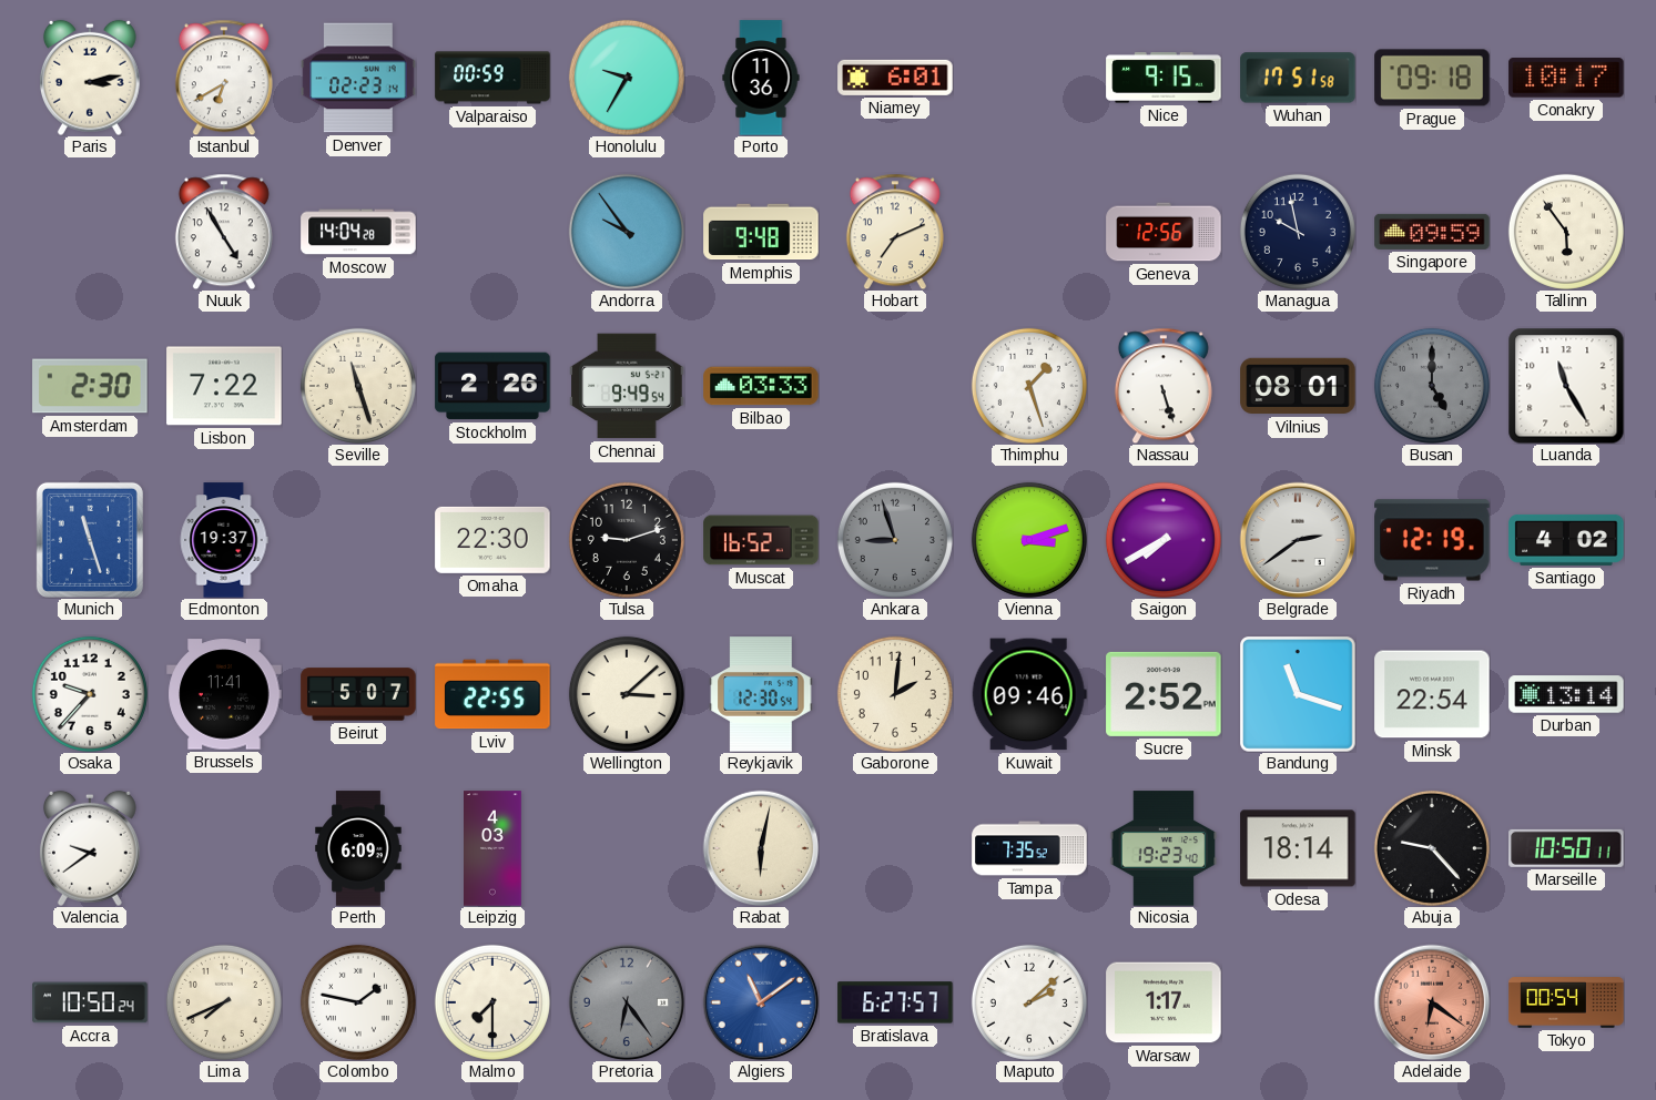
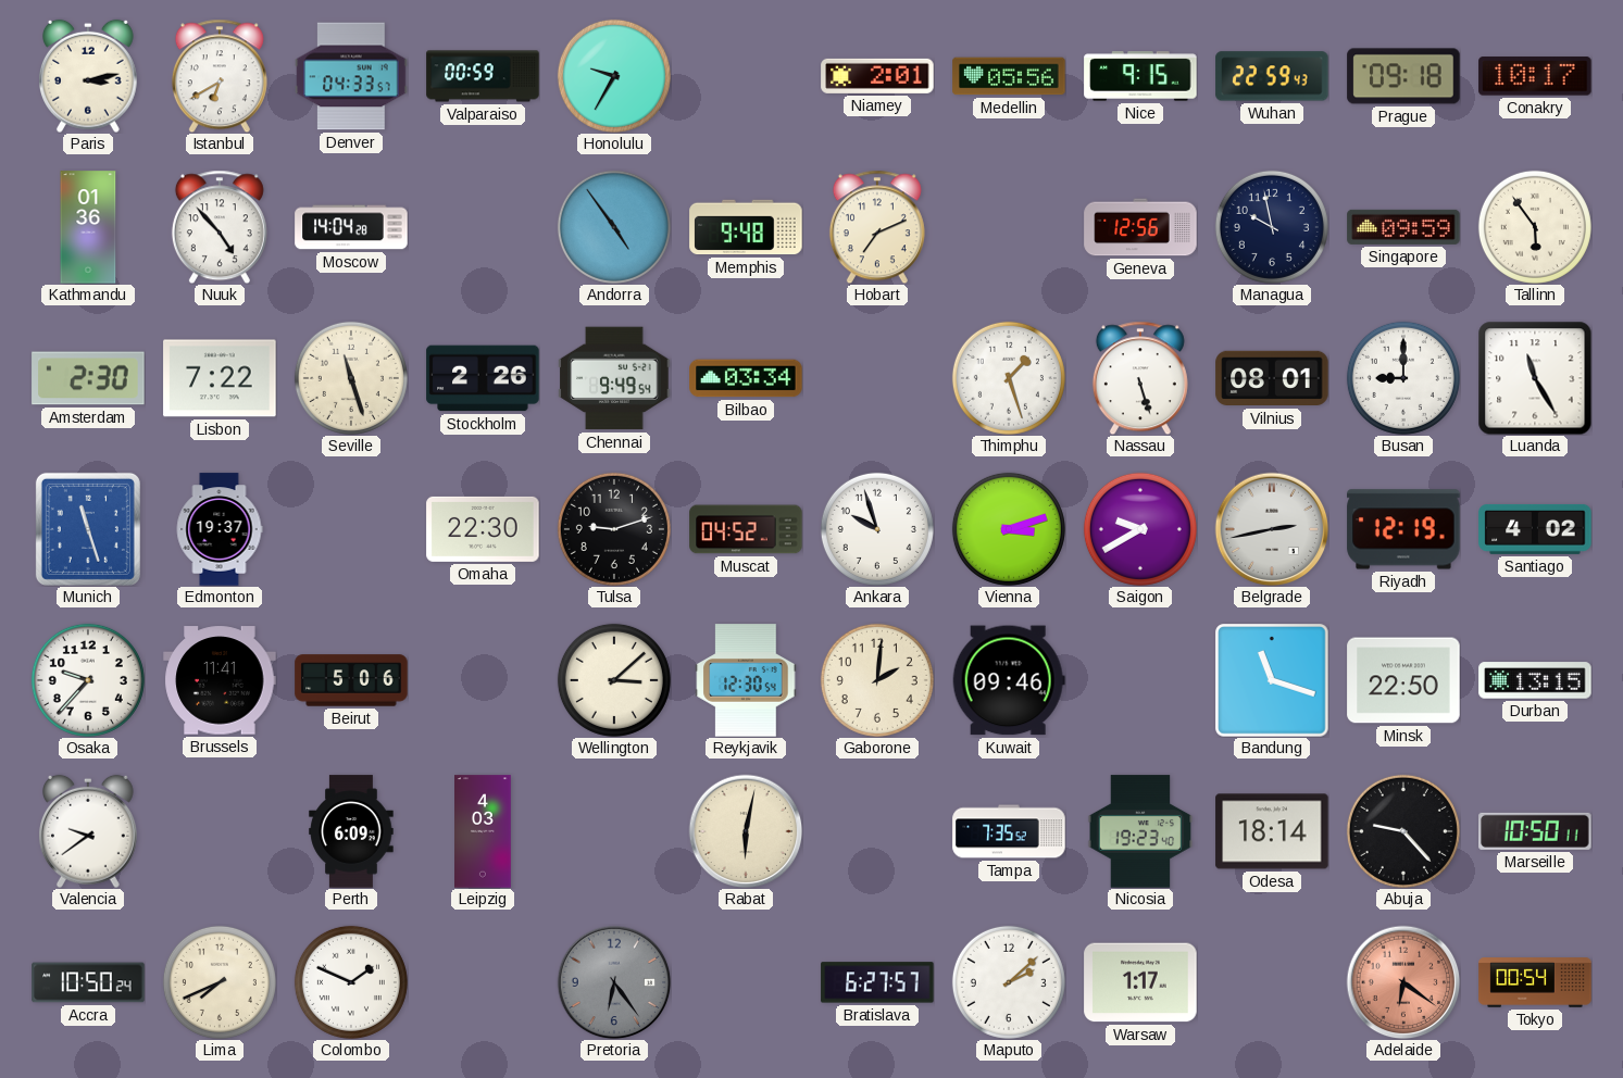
Denver: 02:23 -> 04:33 (351, 76)
Porto: 11:36 -> none (761, 78)
Niamey: 6:01 -> 2:01 (877, 76)
Medellin: none -> 05:56 (1009, 76)
Wuhan: 17:51 -> 22:59 (1272, 76)
Kathmandu: none -> 01:36 (88, 227)
Nuuk: 4:55 -> 4:53 (220, 227)
Andorra: 9:54 -> 4:54 (614, 227)
Bilbao: 03:33 -> 03:34 (746, 378)
Busan: 5:00 -> 9:00 (1403, 378)
Busan dial: grey -> white (1403, 378)
Muscat: 16:52 -> 04:52 (746, 529)
Ankara: 8:57 -> 9:57 (877, 529)
Ankara dial: grey -> white (877, 529)
Saigon: 7:40 -> 9:40 (1140, 529)
Belgrade: 2:39 -> 2:43 (1272, 529)
Beirut: 5:07 -> 5:06 (351, 680)
Lviv: 22:55 -> none (492, 694)
Sucre: 2:52 -> none (1164, 694)
Minsk: 22:54 -> 22:50 (1403, 680)
Durban: 13:14 -> 13:15 (1535, 680)
Colombo: 1:47 -> 1:49 (351, 982)
Malmo: 7:30 -> none (492, 1002)
Algiers: 11:09 -> none (761, 1002)
